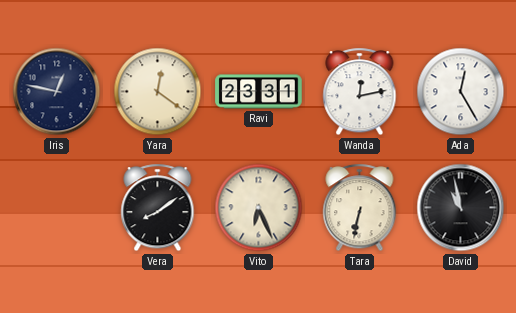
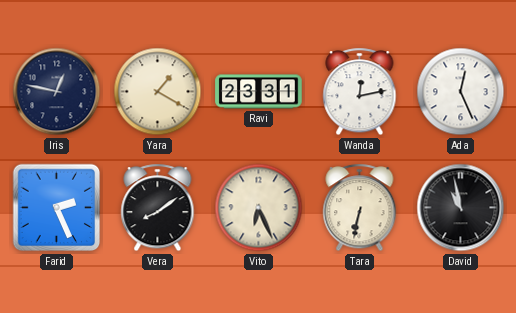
Yara: 12:21 -> 1:20 (158, 92)
Ada: 12:25 -> 12:26 (461, 92)
Farid: none -> 2:26 (57, 208)
